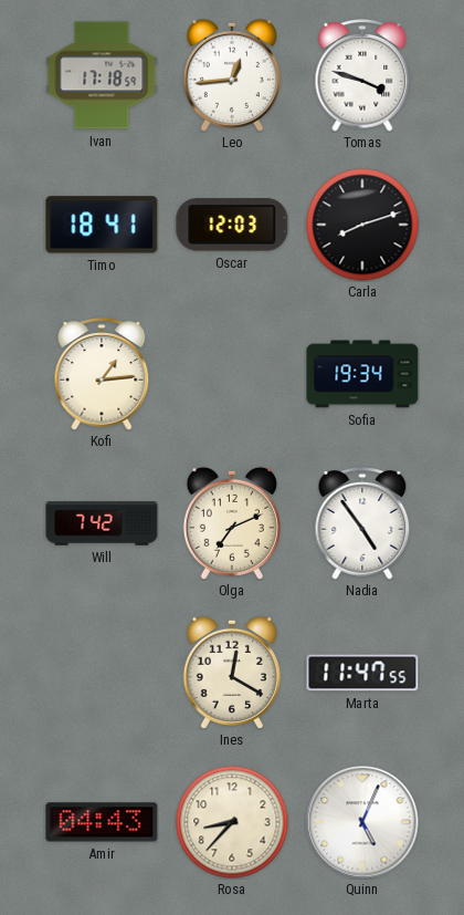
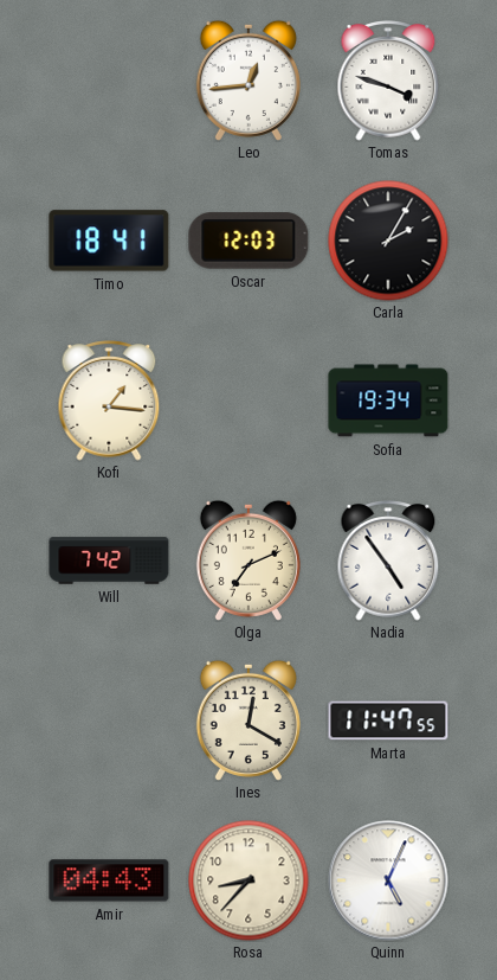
Ivan: 17:18 -> none (102, 75)
Carla: 8:12 -> 2:05 (388, 241)
Kofi: 1:14 -> 1:16 (109, 401)
